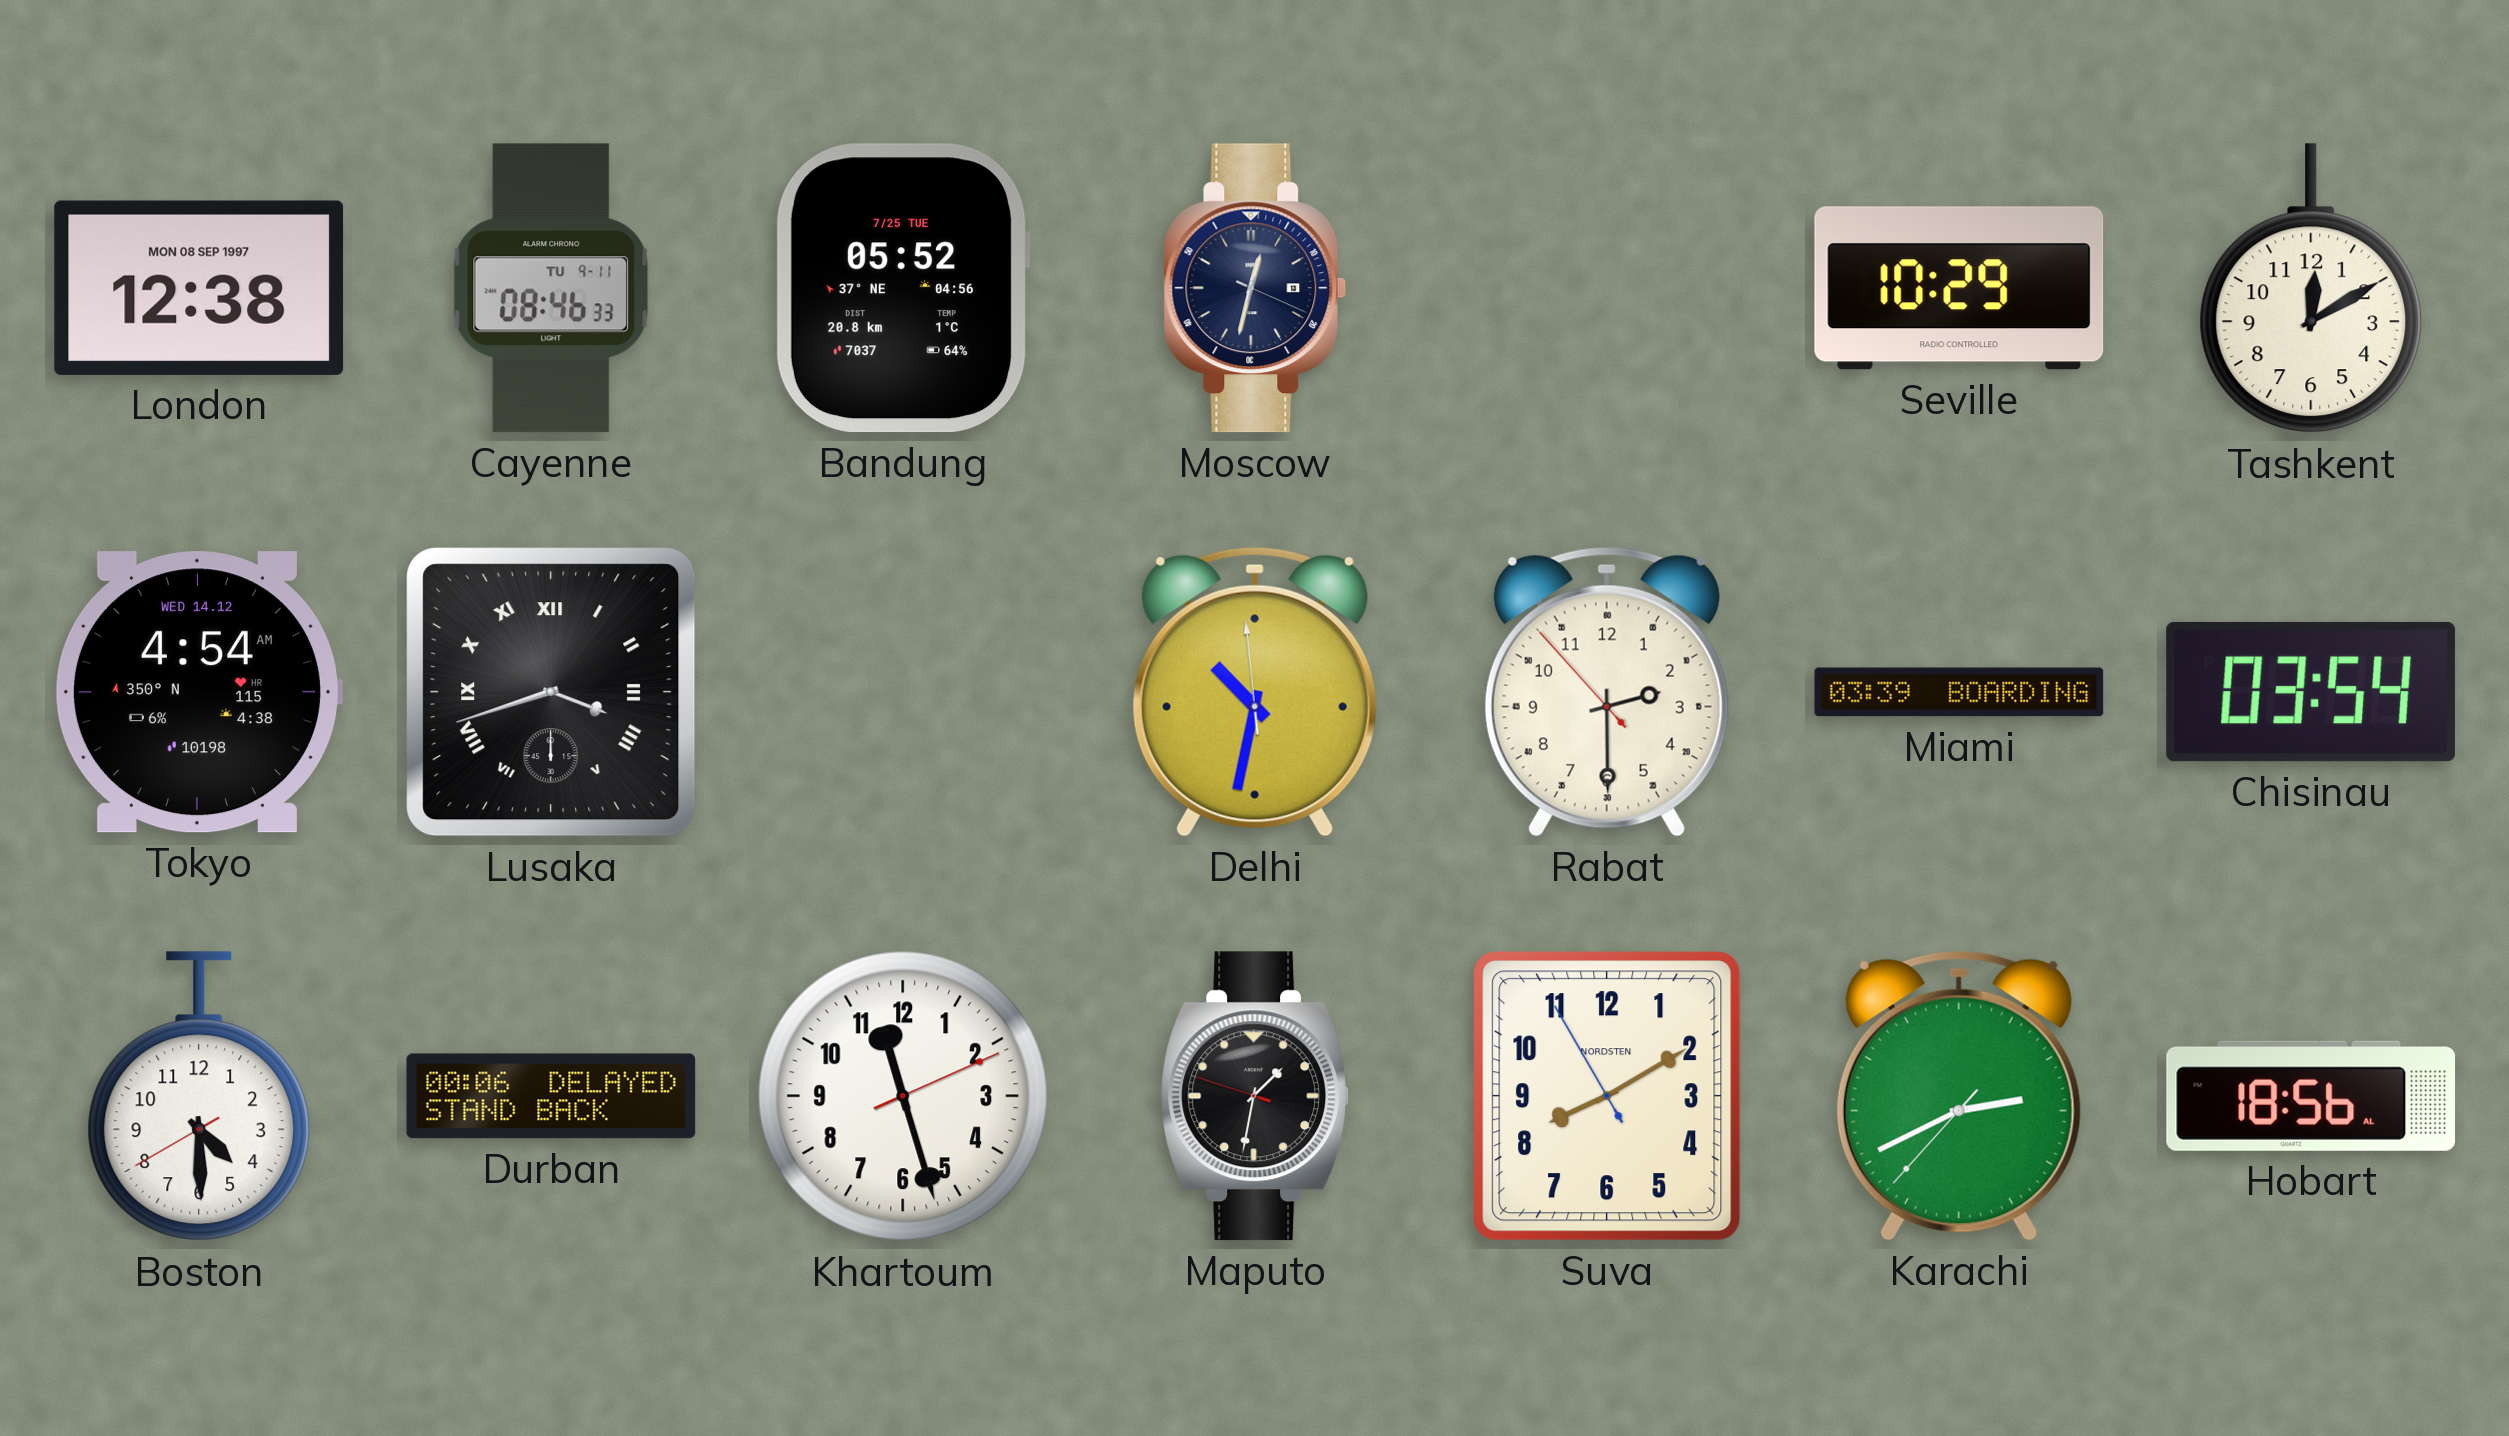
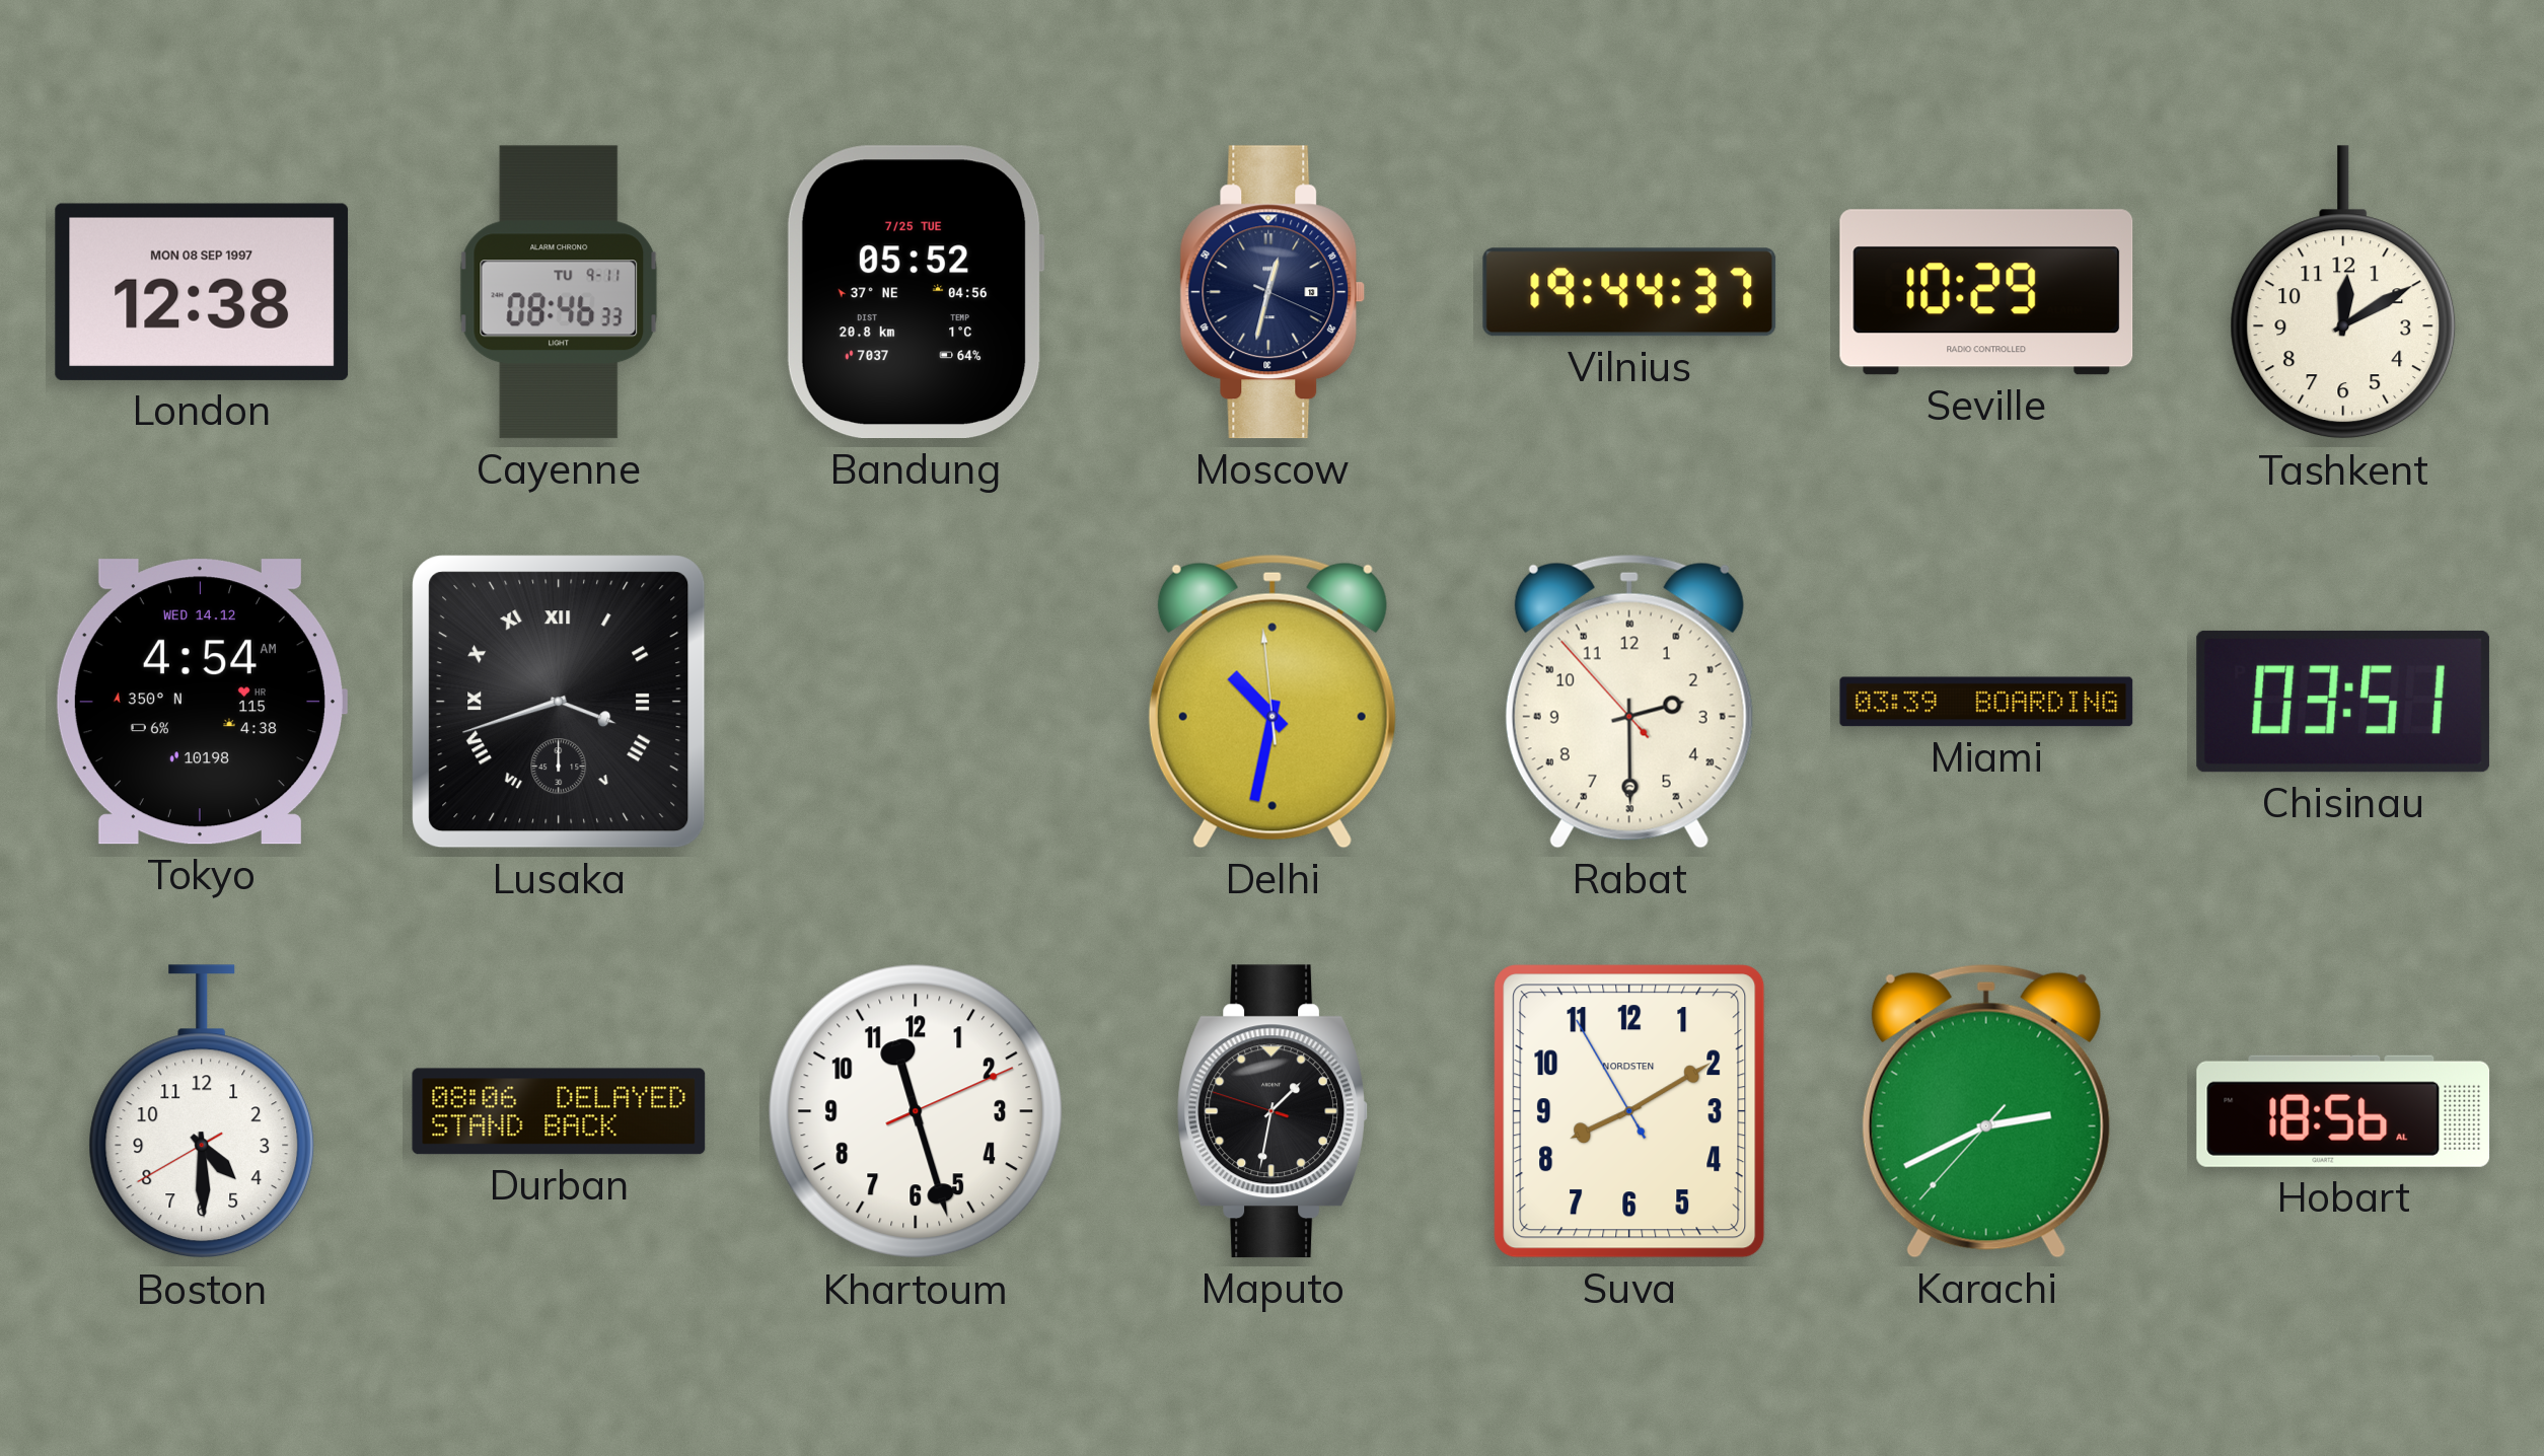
Vilnius: none -> 19:44 (1629, 292)
Chisinau: 03:54 -> 03:51 (2343, 702)
Durban: 00:06 -> 08:06 (559, 1111)
